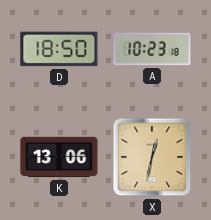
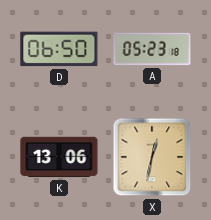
D: 18:50 -> 06:50 (59, 49)
A: 10:23 -> 05:23 (152, 49)
